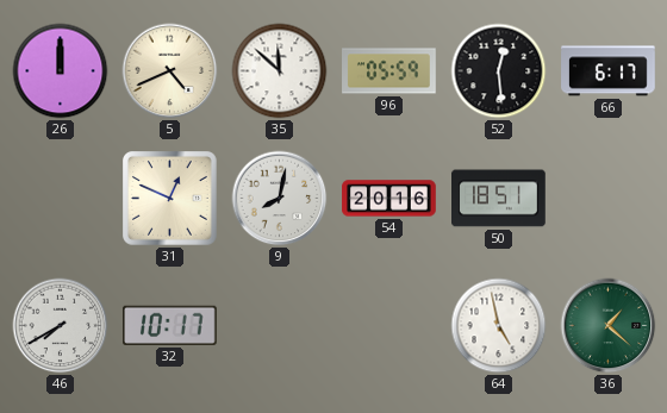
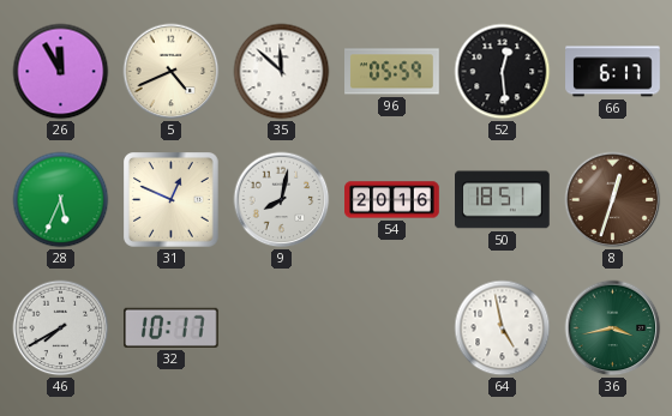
26: 12:00 -> 11:55 (61, 72)
28: none -> 5:34 (61, 200)
8: none -> 12:33 (613, 200)
36: 1:22 -> 3:43 (613, 328)
